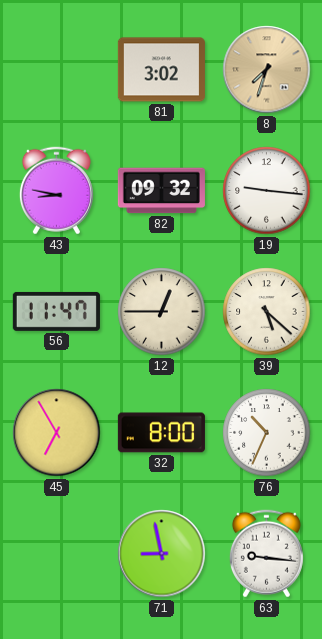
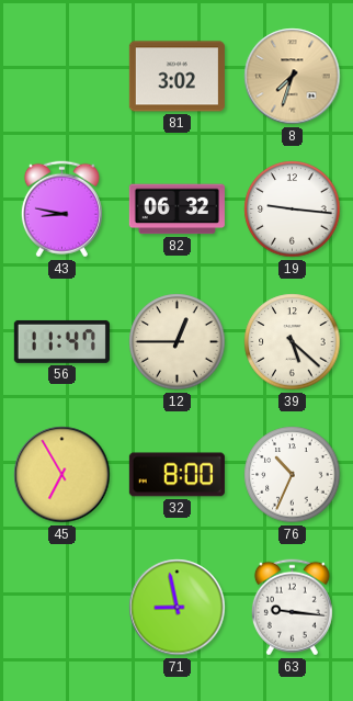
82: 09:32 -> 06:32 (176, 210)
